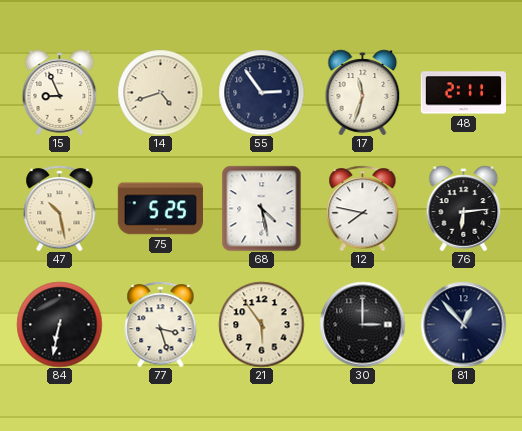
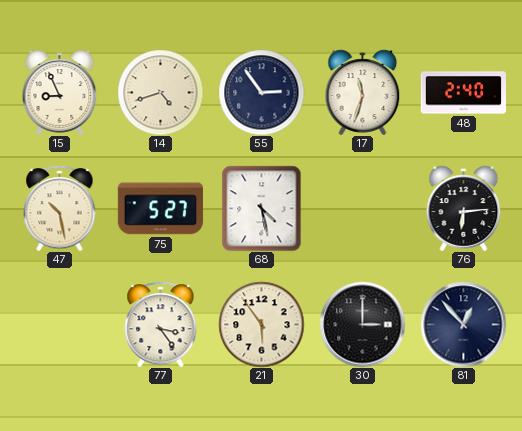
48: 2:11 -> 2:40 (463, 93)
75: 5:25 -> 5:27 (160, 209)
12: 7:47 -> none (363, 208)
84: 6:32 -> none (59, 324)
77: 3:27 -> 3:24 (161, 324)
